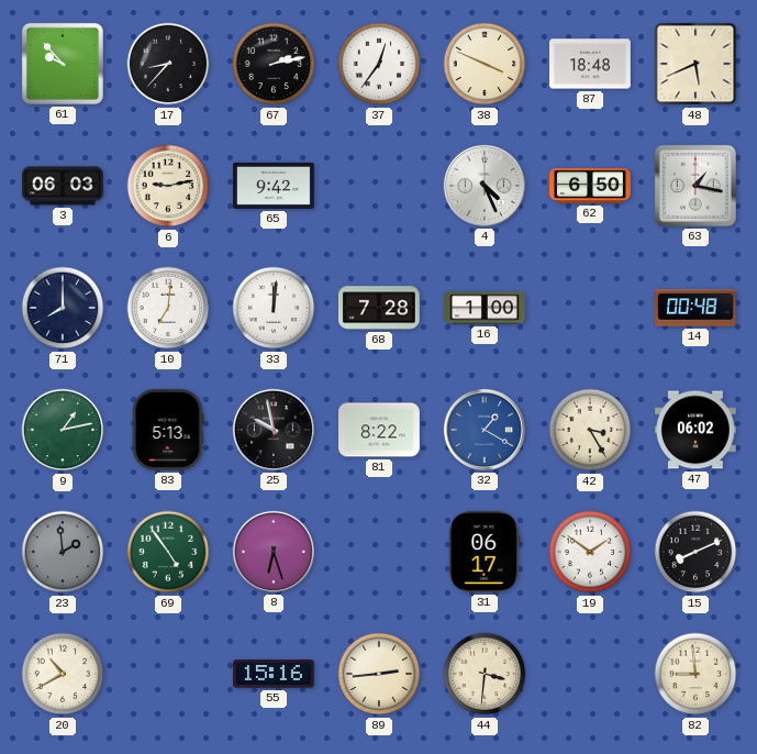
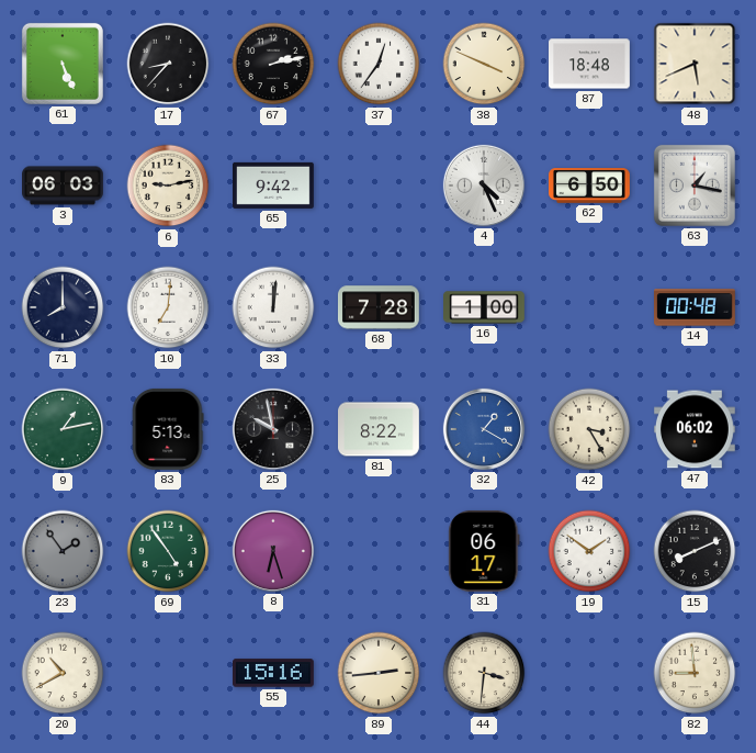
61: 9:53 -> 5:26 (63, 64)
23: 1:59 -> 1:54 (63, 551)
